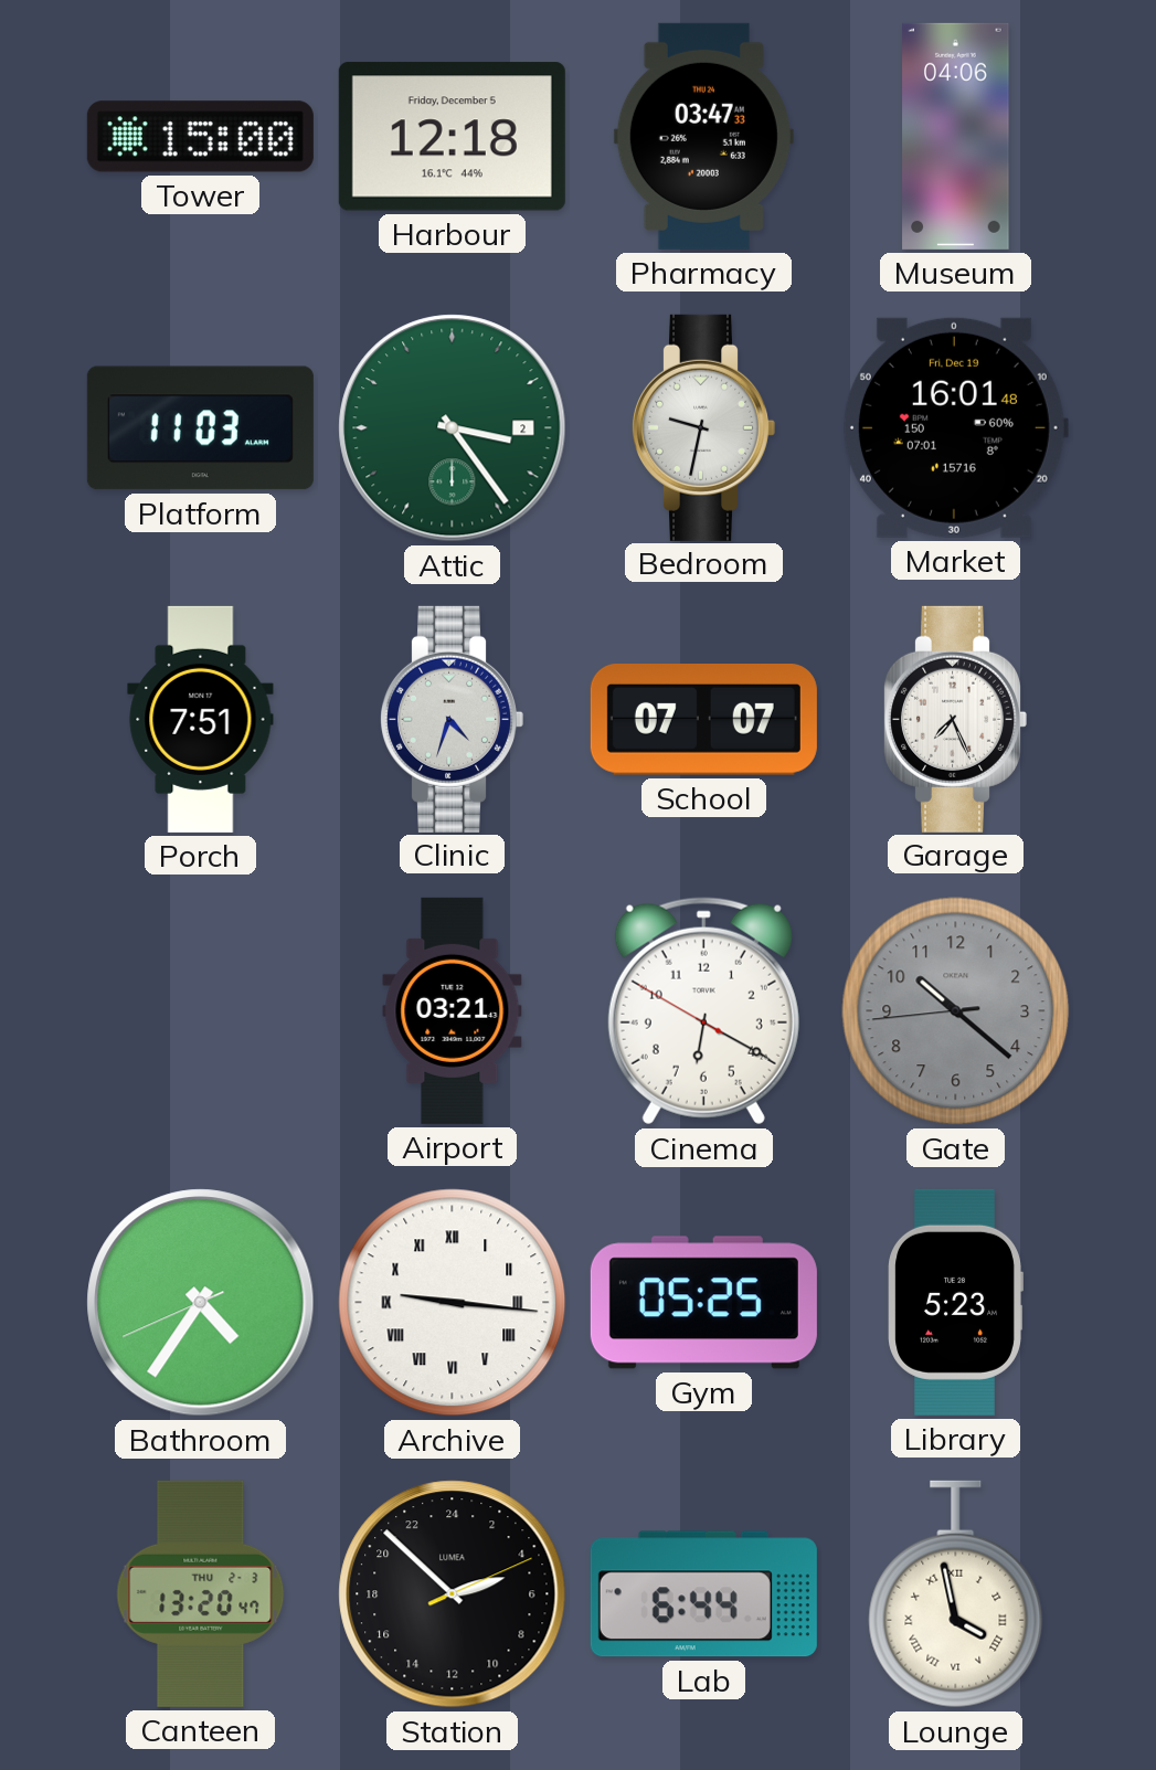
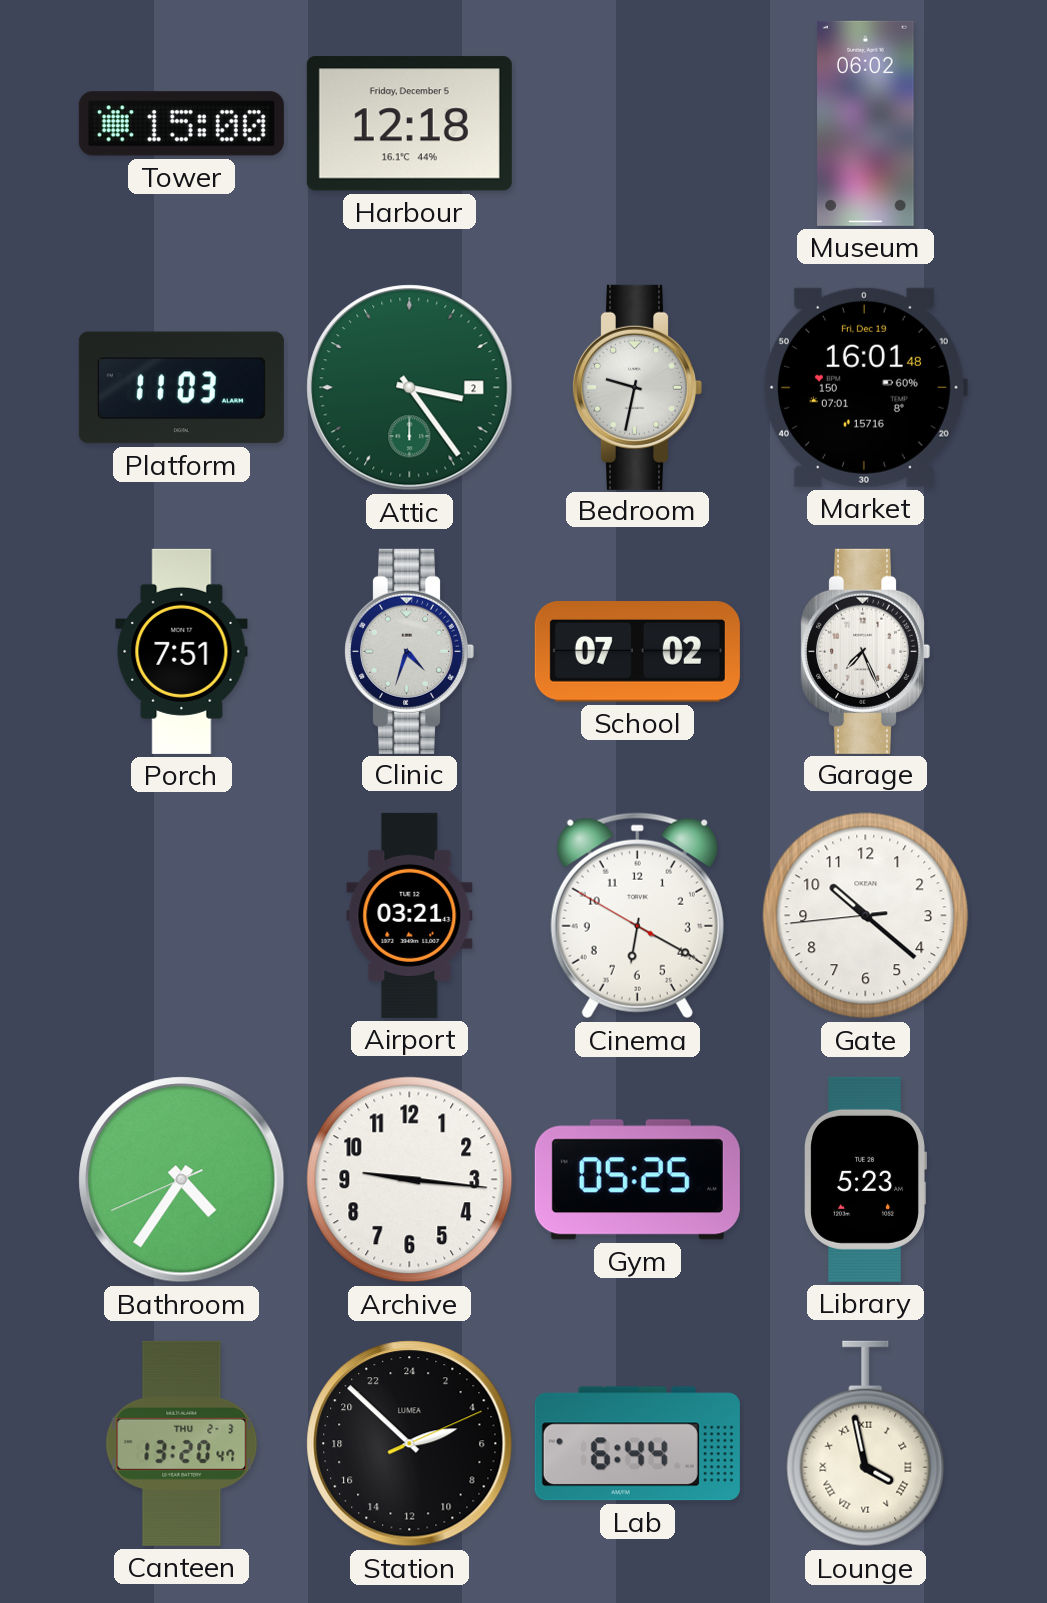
Pharmacy: 03:47 -> none (703, 136)
Museum: 04:06 -> 06:02 (866, 123)
School: 07:07 -> 07:02 (637, 652)
Gate dial: grey -> white (866, 916)
Archive numerals: Roman -> Arabic (410, 1180)
